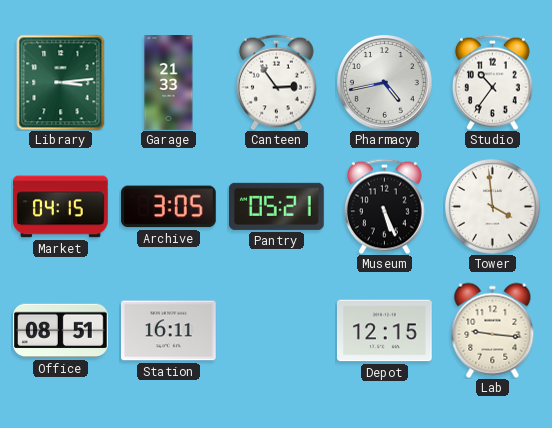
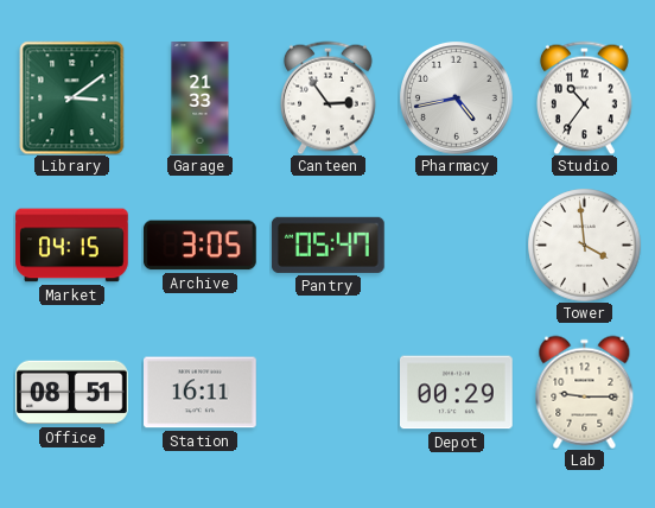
Library: 3:14 -> 3:09 (72, 97)
Pantry: 05:21 -> 05:47 (327, 245)
Museum: 5:26 -> none (385, 206)
Depot: 12:15 -> 00:29 (457, 393)
Lab: 9:16 -> 9:15 (585, 392)
